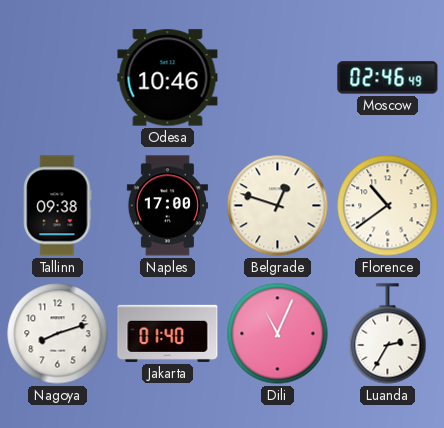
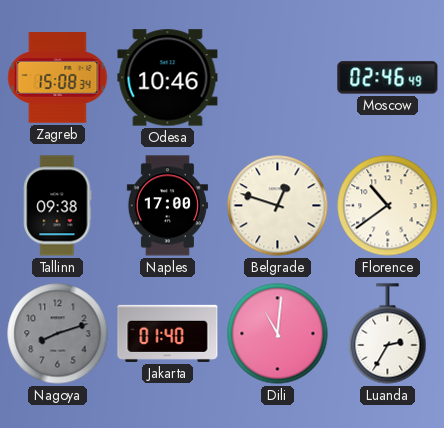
Zagreb: none -> 15:08 (58, 78)
Nagoya dial: white -> grey (58, 334)
Dili: 11:04 -> 11:01 (278, 334)
